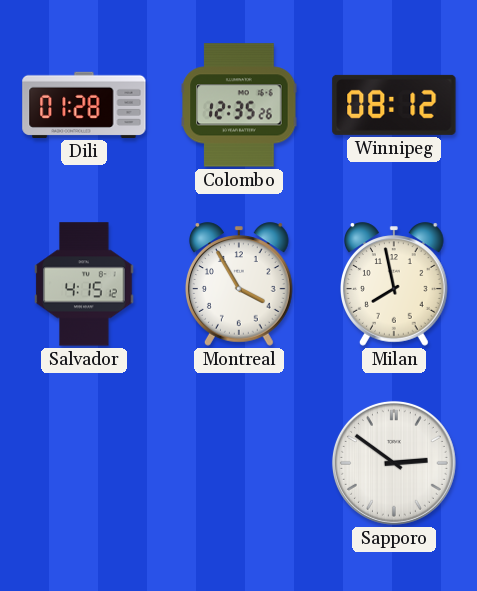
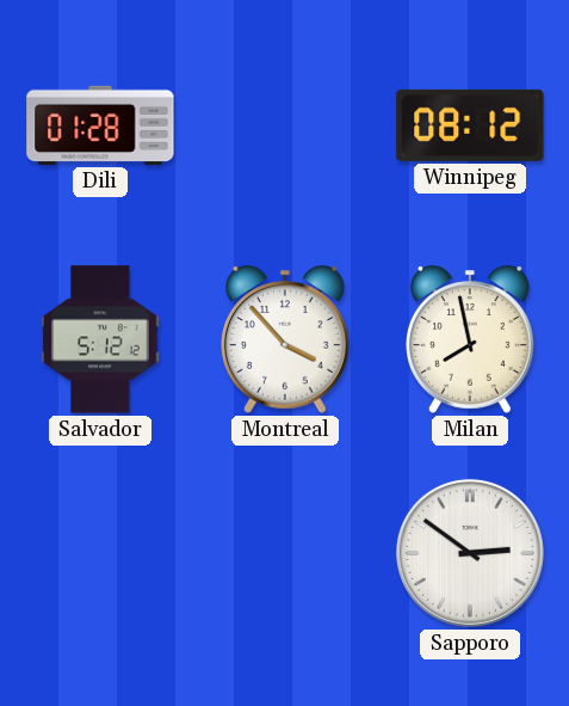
Colombo: 12:35 -> none (239, 105)
Salvador: 4:15 -> 5:12 (100, 339)
Montreal: 3:55 -> 3:53 (286, 339)
